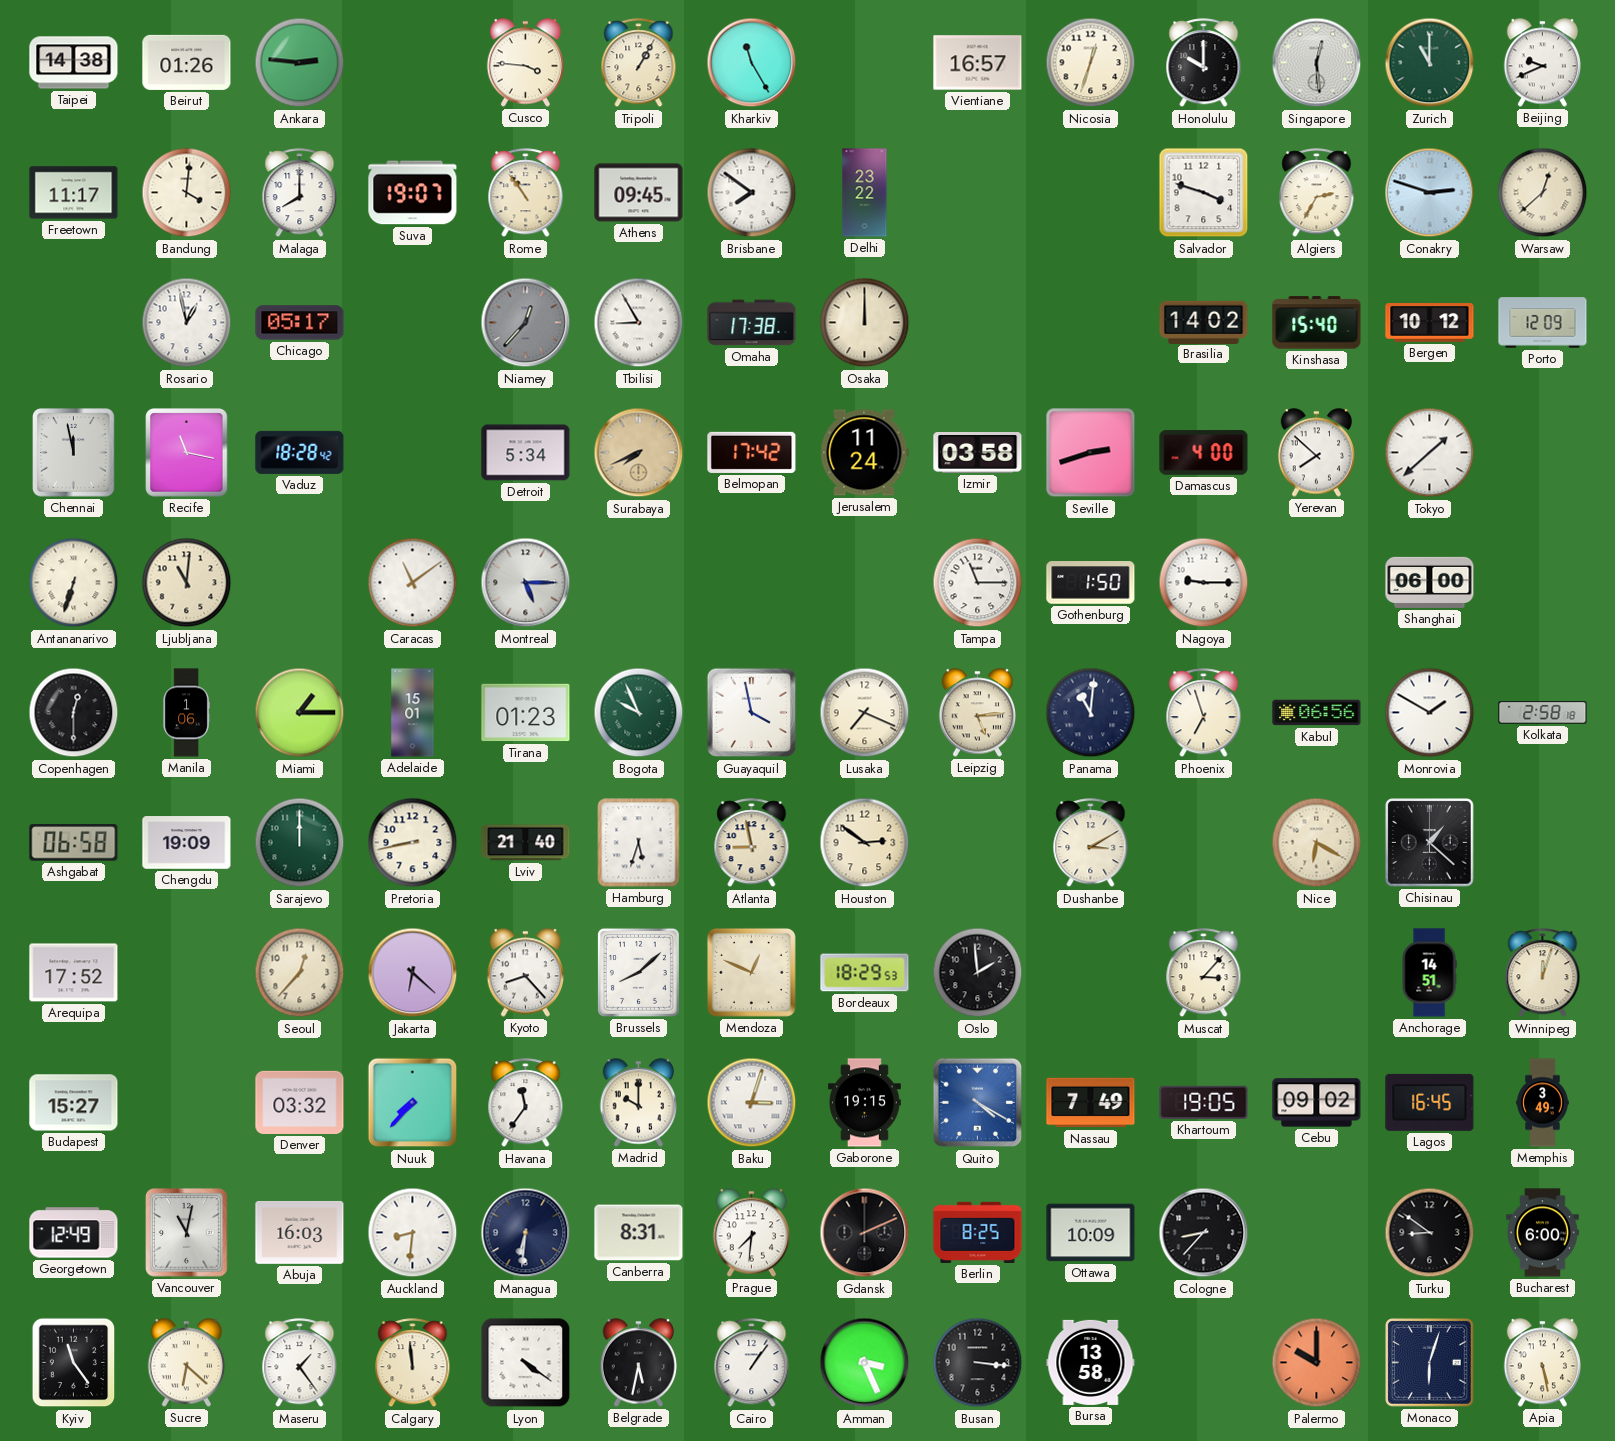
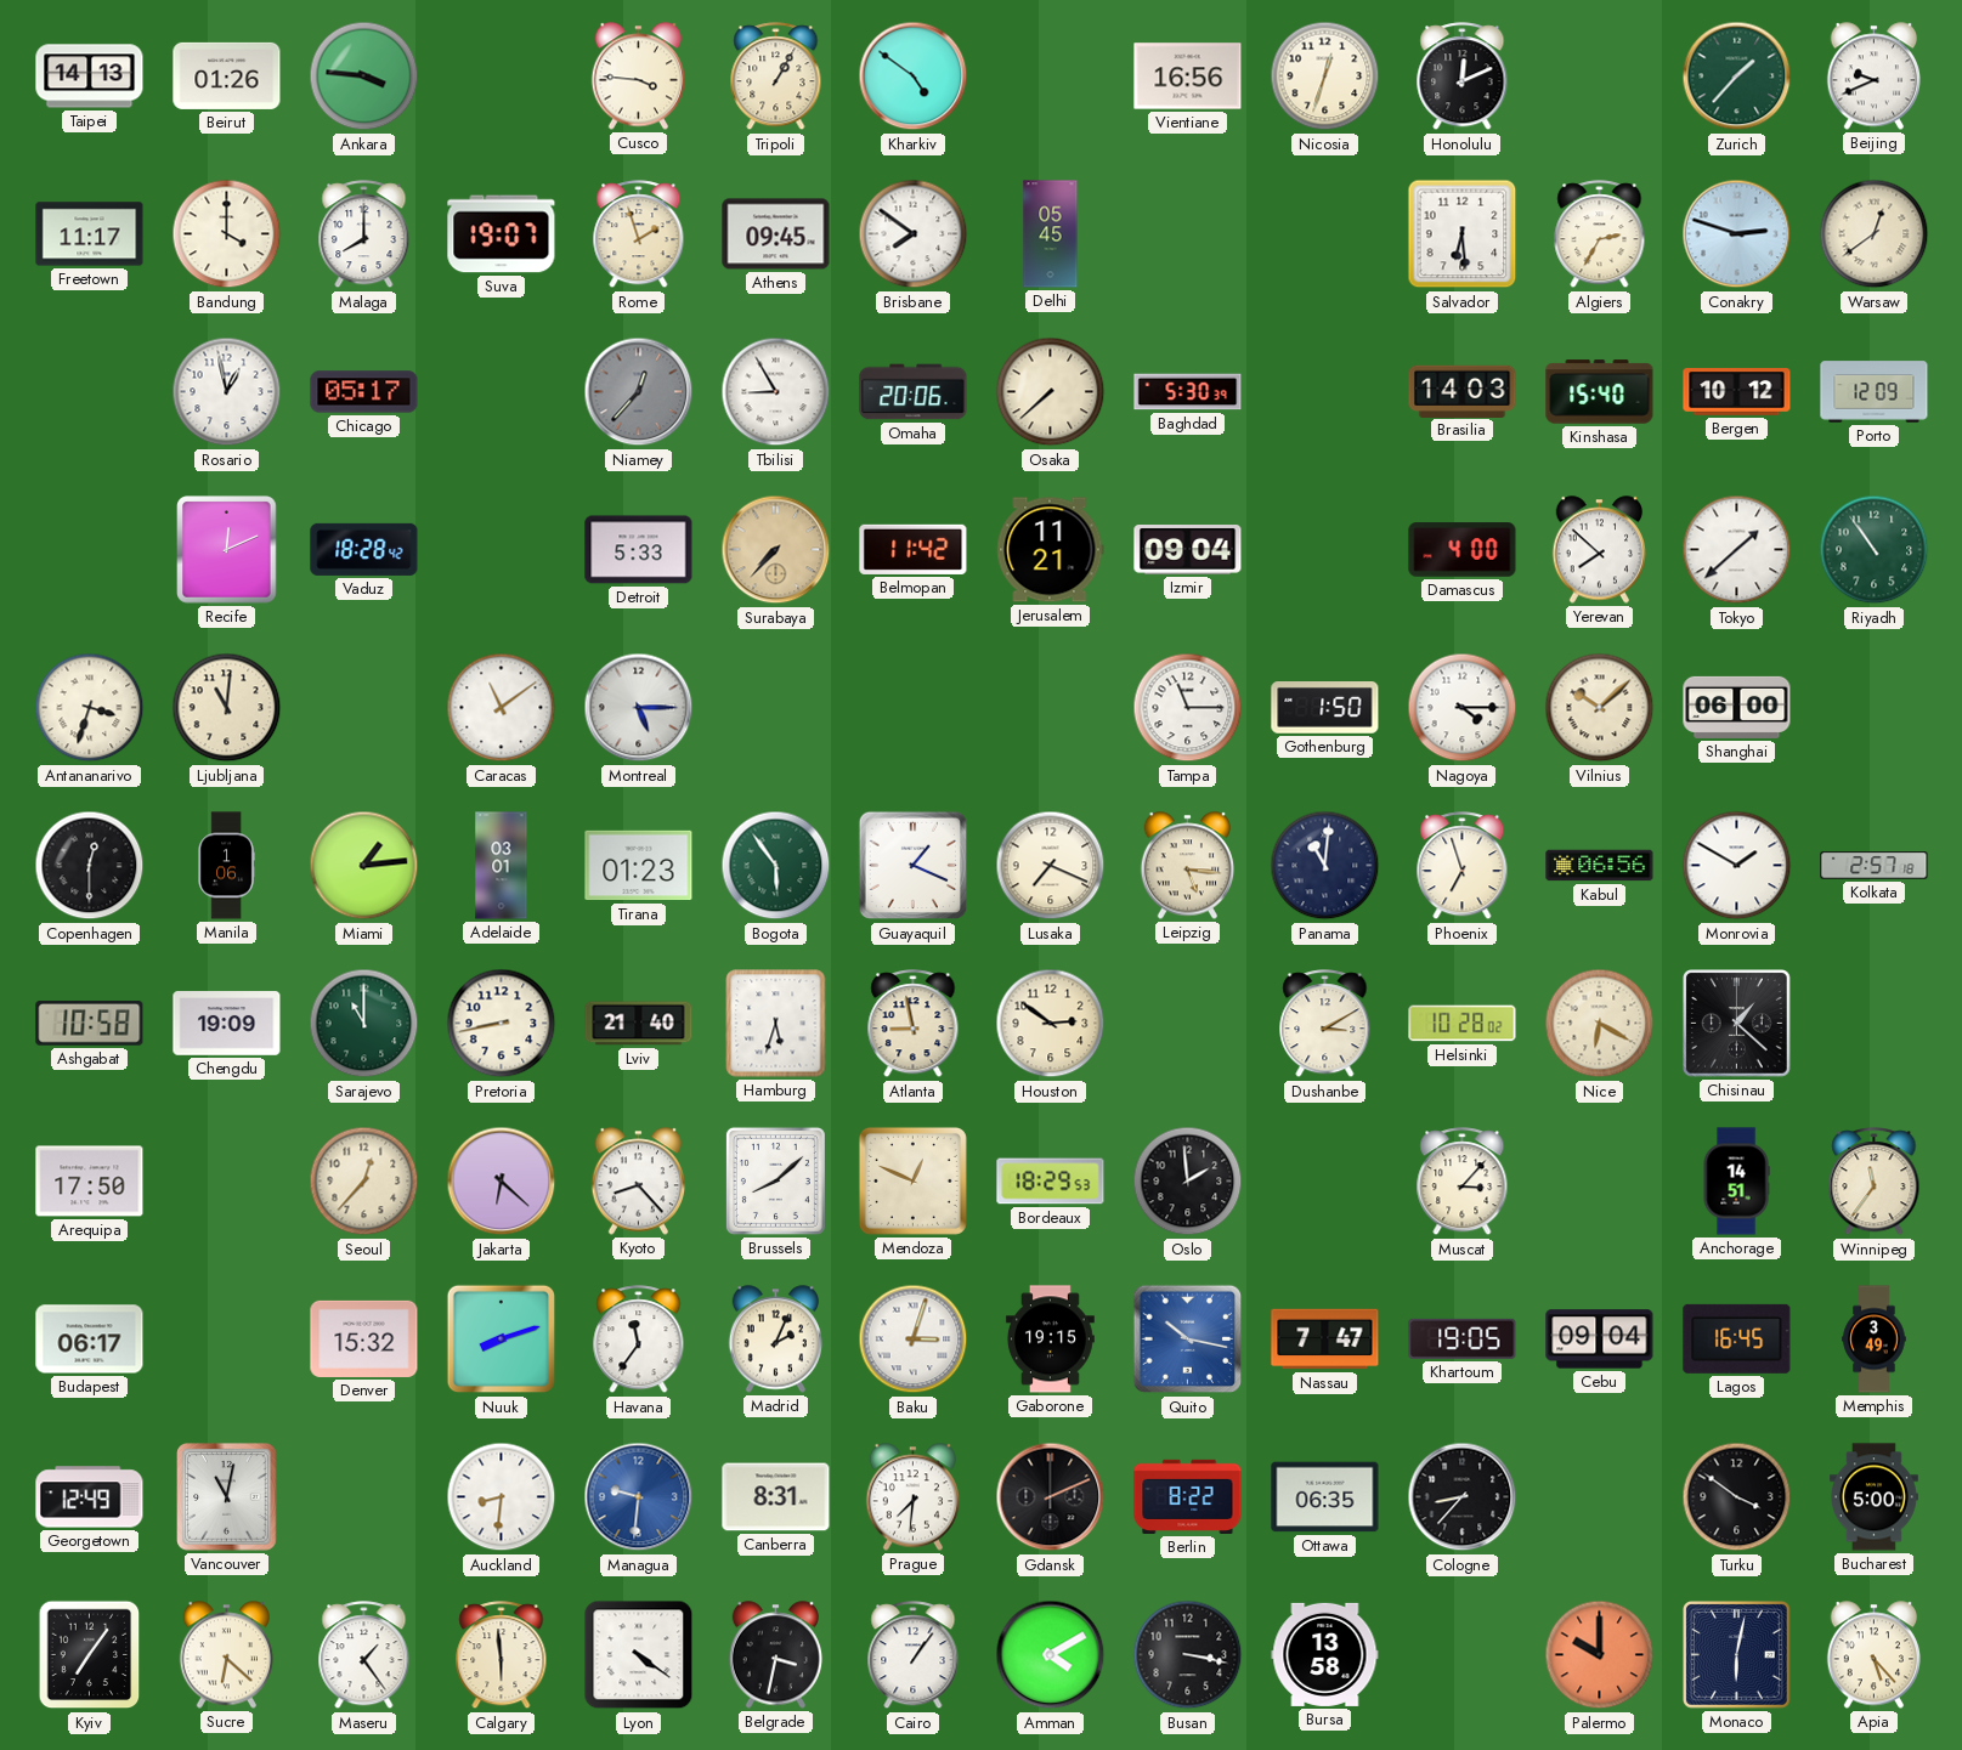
Taipei: 14:38 -> 14:13 (90, 77)
Ankara: 2:46 -> 3:46 (364, 77)
Kharkiv: 11:25 -> 4:51 (914, 77)
Vientiane: 16:57 -> 16:56 (1188, 77)
Honolulu: 10:00 -> 12:11 (1463, 77)
Singapore: 12:29 -> none (1317, 63)
Zurich: 11:00 -> 1:37 (1737, 77)
Bandung: 4:01 -> 4:00 (227, 234)
Rome: 10:54 -> 1:57 (639, 234)
Delhi: 23:22 -> 05:45 (1051, 234)
Salvador: 3:48 -> 6:29 (1463, 234)
Warsaw: 12:38 -> 12:39 (1875, 234)
Omaha: 17:38 -> 20:06 (914, 392)
Osaka: 12:00 -> 7:38 (1051, 392)
Baghdad: none -> 5:30 (1188, 392)
Brasilia: 14:02 -> 14:03 (1463, 391)
Chennai: 11:58 -> none (74, 453)
Recife: 11:17 -> 12:11 (227, 550)
Detroit: 5:34 -> 5:33 (639, 550)
Surabaya: 7:41 -> 7:37 (776, 550)
Belmopan: 17:42 -> 11:42 (914, 549)
Jerusalem: 11:24 -> 11:21 (1050, 550)
Izmir: 03:58 -> 09:04 (1188, 550)
Seville: 2:42 -> none (1091, 453)
Riyadh: none -> 10:54 (1875, 550)
Antananarivo: 6:33 -> 3:33 (90, 708)
Nagoya: 9:15 -> 4:15 (1463, 708)
Vilnius: none -> 10:08 (1600, 708)
Miami: 1:15 -> 1:14 (364, 866)
Adelaide: 15:01 -> 03:01 (502, 866)
Bogota: 9:56 -> 5:54 (776, 866)
Guayaquil: 3:58 -> 1:19 (914, 866)
Leipzig: 5:14 -> 5:16 (1188, 866)
Kolkata: 2:58 -> 2:57 (1875, 866)
Ashgabat: 06:58 -> 10:58 (90, 1024)
Sarajevo: 12:00 -> 11:00 (364, 1024)
Helsinki: none -> 10:28 (1463, 1024)
Arequipa: 17:52 -> 17:50 (90, 1182)
Winnipeg: 12:03 -> 11:36 (1875, 1182)
Budapest: 15:27 -> 06:17 (90, 1340)
Denver: 03:32 -> 15:32 (364, 1338)
Nuuk: 7:37 -> 8:12 (502, 1340)
Madrid: 10:00 -> 2:04 (776, 1340)
Quito: 4:20 -> 10:17 (1188, 1340)
Nassau: 7:49 -> 7:47 (1325, 1340)
Cebu: 09:02 -> 09:04 (1600, 1340)
Abuja: 16:03 -> none (300, 1232)
Managua: 6:31 -> 9:31 (639, 1497)
Managua dial: navy -> blue (639, 1497)
Berlin: 8:25 -> 8:22 (1188, 1496)
Ottawa: 10:09 -> 06:35 (1325, 1497)
Turku: 8:51 -> 3:51 (1737, 1497)
Bucharest: 6:00 -> 5:00 (1875, 1497)
Kyiv: 11:24 -> 7:06 (90, 1655)
Calgary: 11:59 -> 5:59 (502, 1655)
Belgrade: 5:32 -> 3:32 (776, 1655)
Amman: 3:26 -> 4:10 (1051, 1655)
Busan: 3:16 -> 3:17 (1188, 1655)
Monaco: 6:03 -> 6:02 (1737, 1655)
Apia: 5:28 -> 5:23 (1875, 1655)
